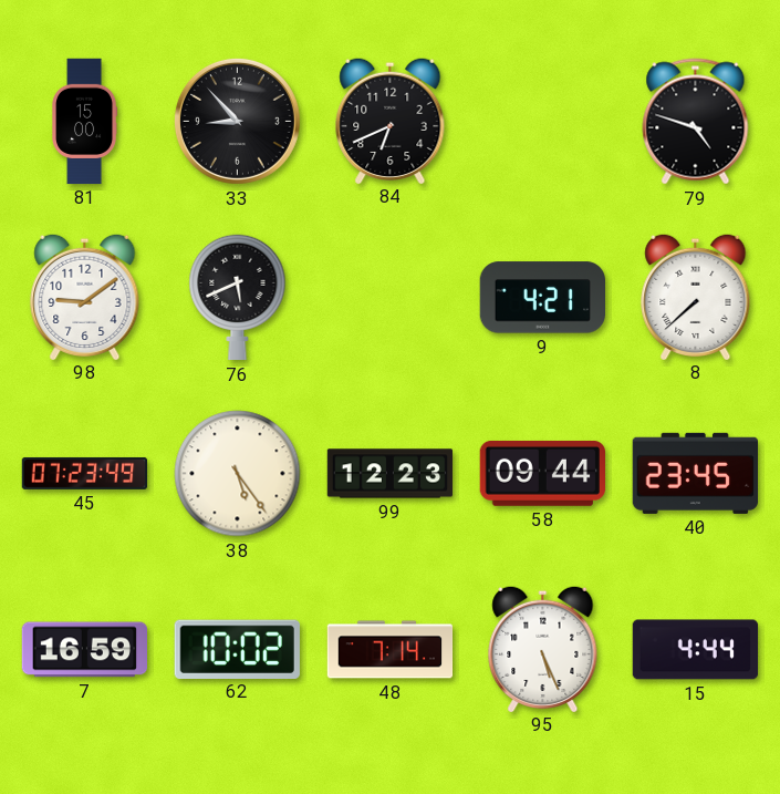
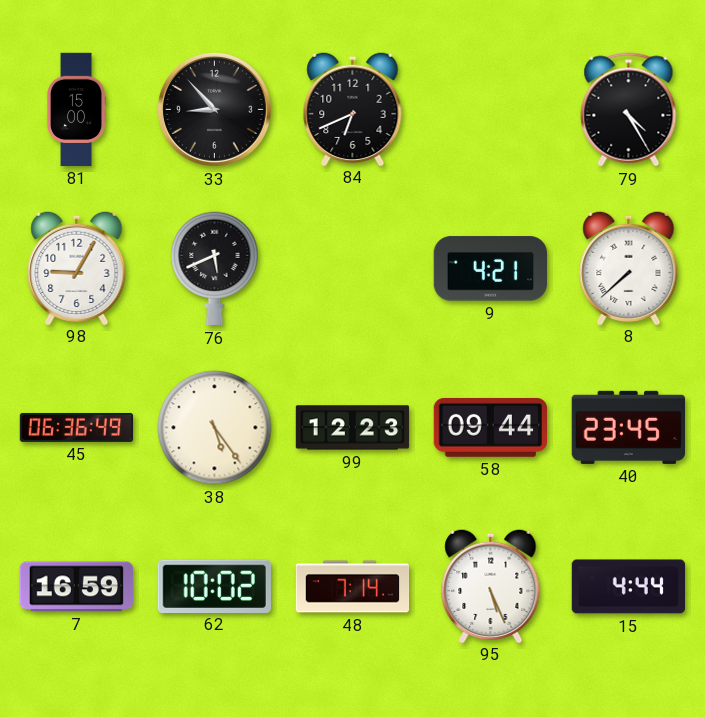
79: 4:48 -> 4:25 (629, 110)
98: 9:09 -> 9:05 (77, 267)
45: 07:23 -> 06:36 (77, 427)
